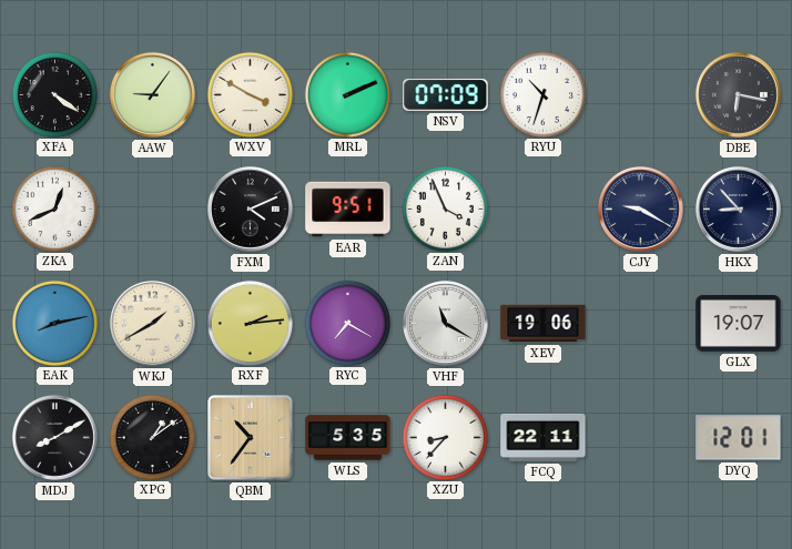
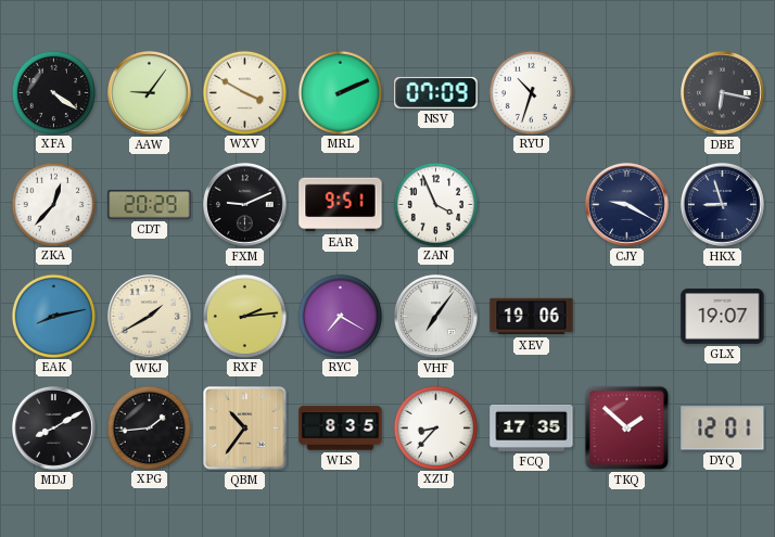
ZKA: 12:41 -> 12:37 (53, 204)
CDT: none -> 20:29 (150, 205)
FXM: 4:11 -> 9:11 (244, 204)
HKX: 8:53 -> 8:57 (722, 204)
VHF: 11:20 -> 7:06 (435, 316)
XPG: 1:09 -> 1:44 (149, 427)
WLS: 5:35 -> 8:35 (341, 429)
FCQ: 22:11 -> 17:35 (532, 427)
TKQ: none -> 1:52 (627, 429)
